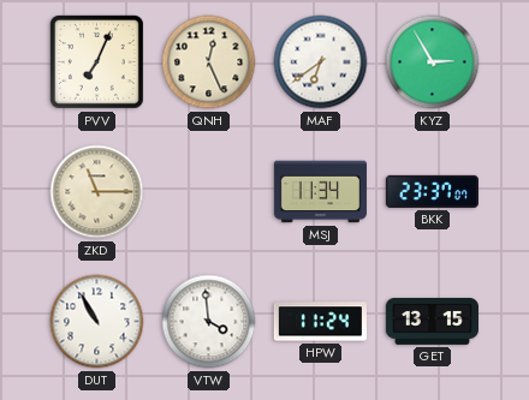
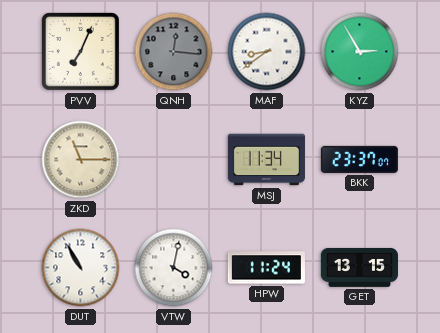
QNH: 12:26 -> 12:16 (174, 52)
QNH dial: cream -> grey (174, 52)
MAF: 6:39 -> 8:39 (267, 52)
VTW: 3:59 -> 4:02 (174, 268)
